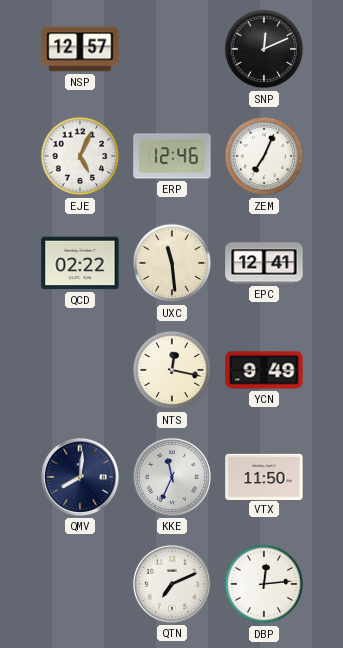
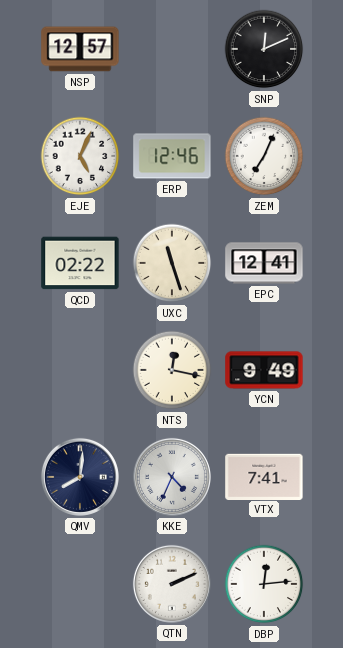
UXC: 11:29 -> 11:27 (172, 263)
KKE: 11:34 -> 4:34 (172, 477)
VTX: 11:50 -> 7:41 (264, 476)
QTN: 7:11 -> 2:11 (172, 584)
